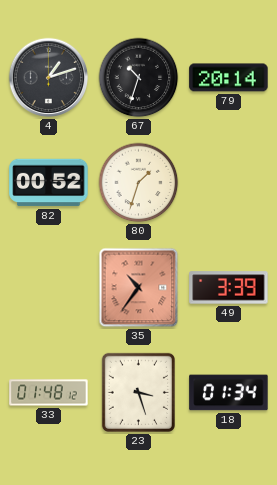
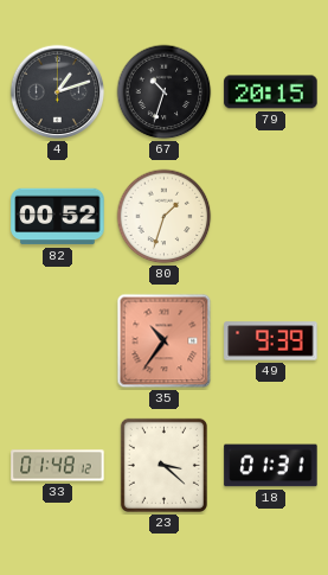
79: 20:14 -> 20:15 (271, 92)
49: 3:39 -> 9:39 (271, 341)
23: 3:27 -> 3:22 (163, 465)
18: 01:34 -> 01:31 (271, 466)
